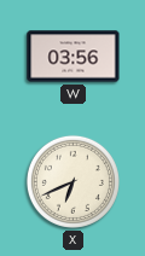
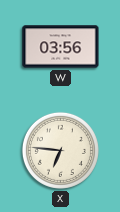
X: 6:41 -> 6:46 (60, 150)
